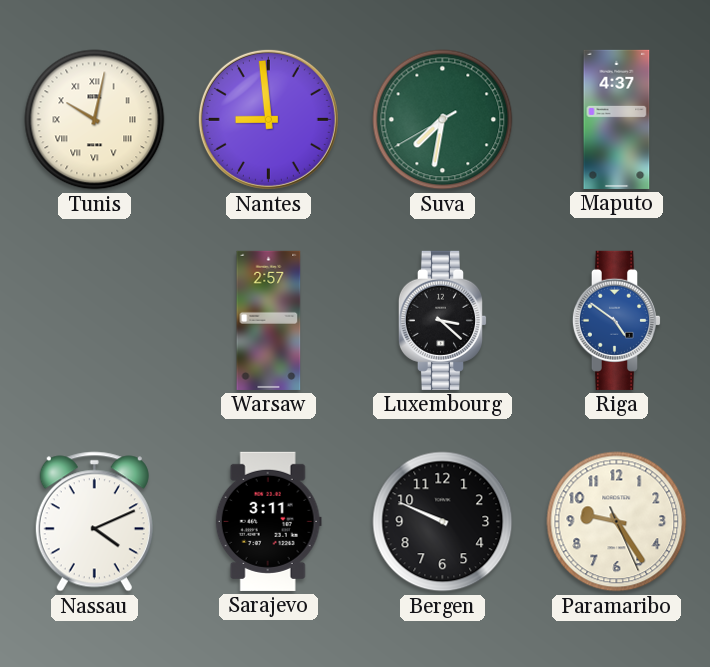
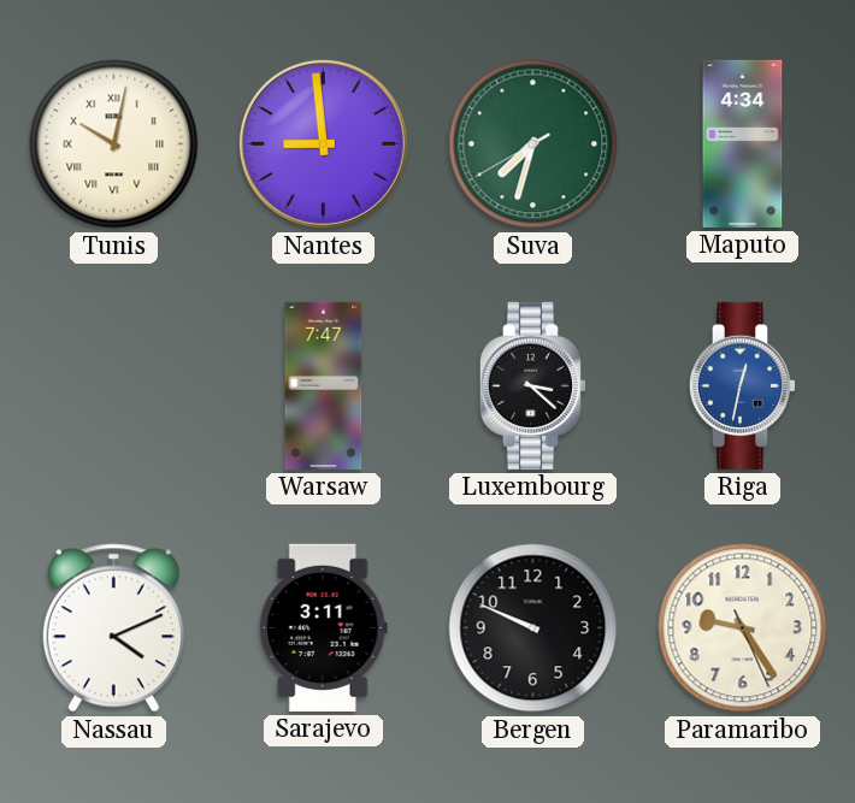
Suva: 7:31 -> 7:32 (533, 144)
Maputo: 4:37 -> 4:34 (743, 143)
Warsaw: 2:57 -> 7:47 (324, 385)
Riga: 4:51 -> 12:32 (742, 385)
